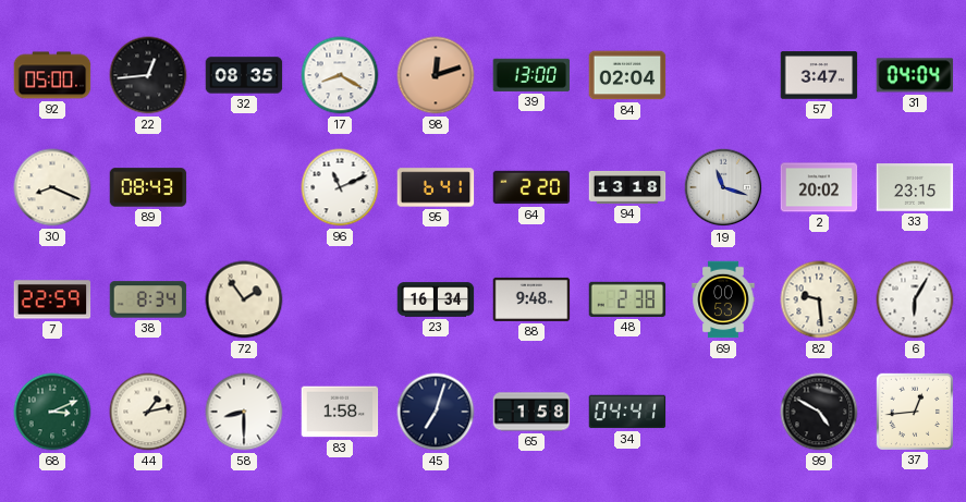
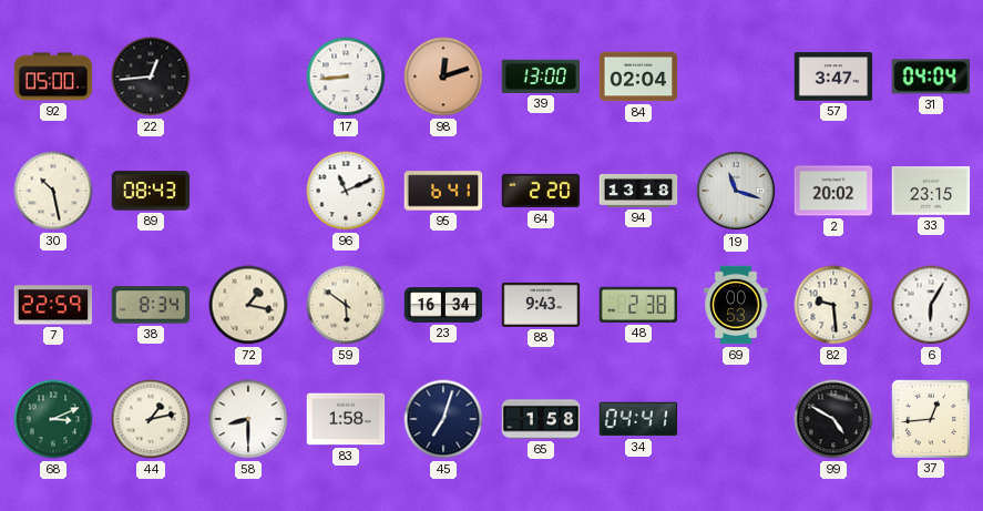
32: 08:35 -> none (244, 75)
17: 8:20 -> 8:44 (346, 76)
30: 8:19 -> 10:28 (53, 191)
72: 1:54 -> 1:17 (248, 305)
59: none -> 5:51 (346, 305)
88: 9:48 -> 9:43 (541, 305)
